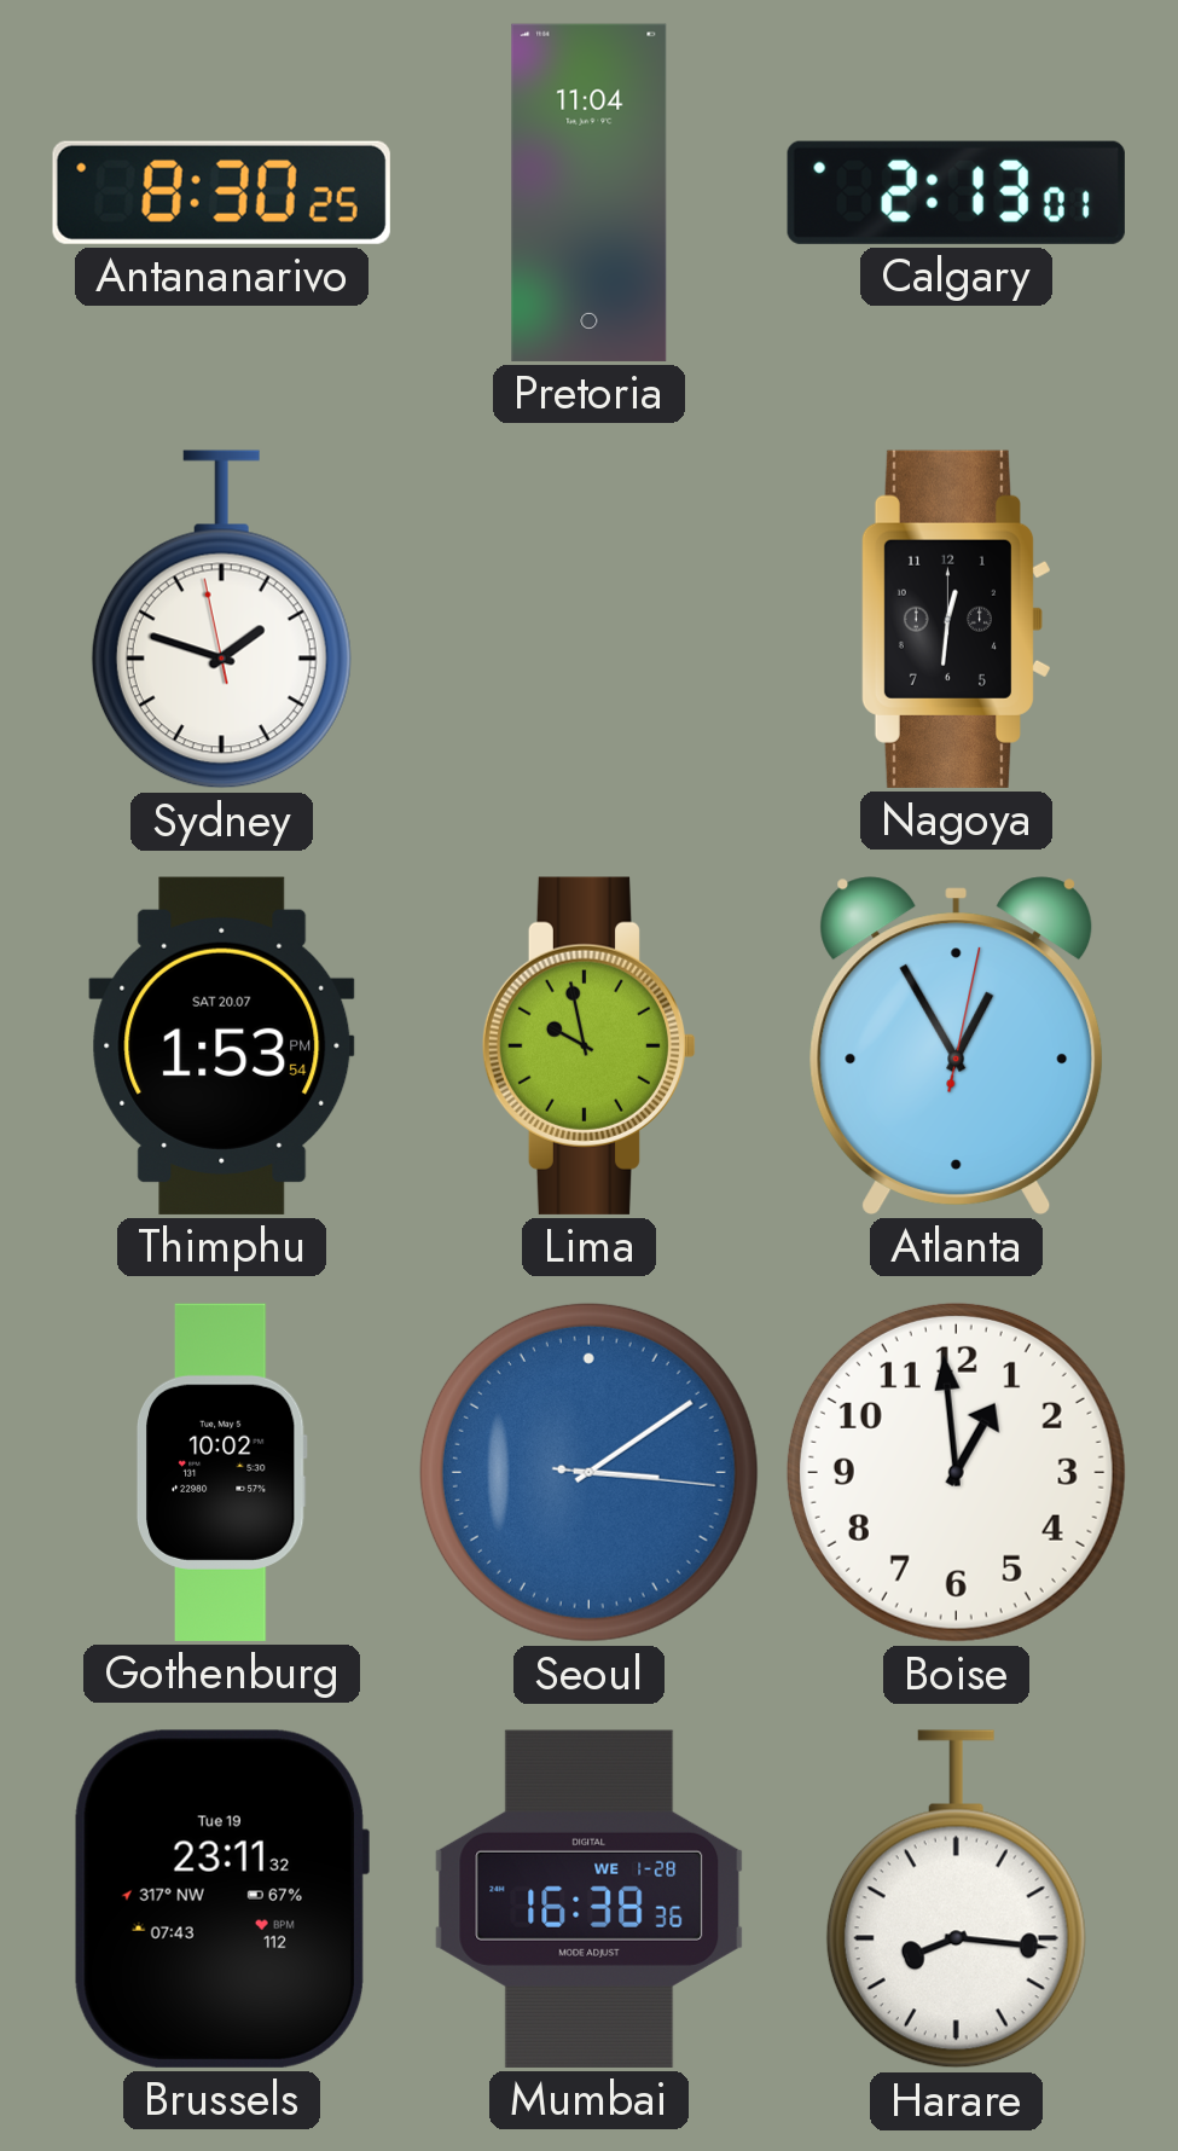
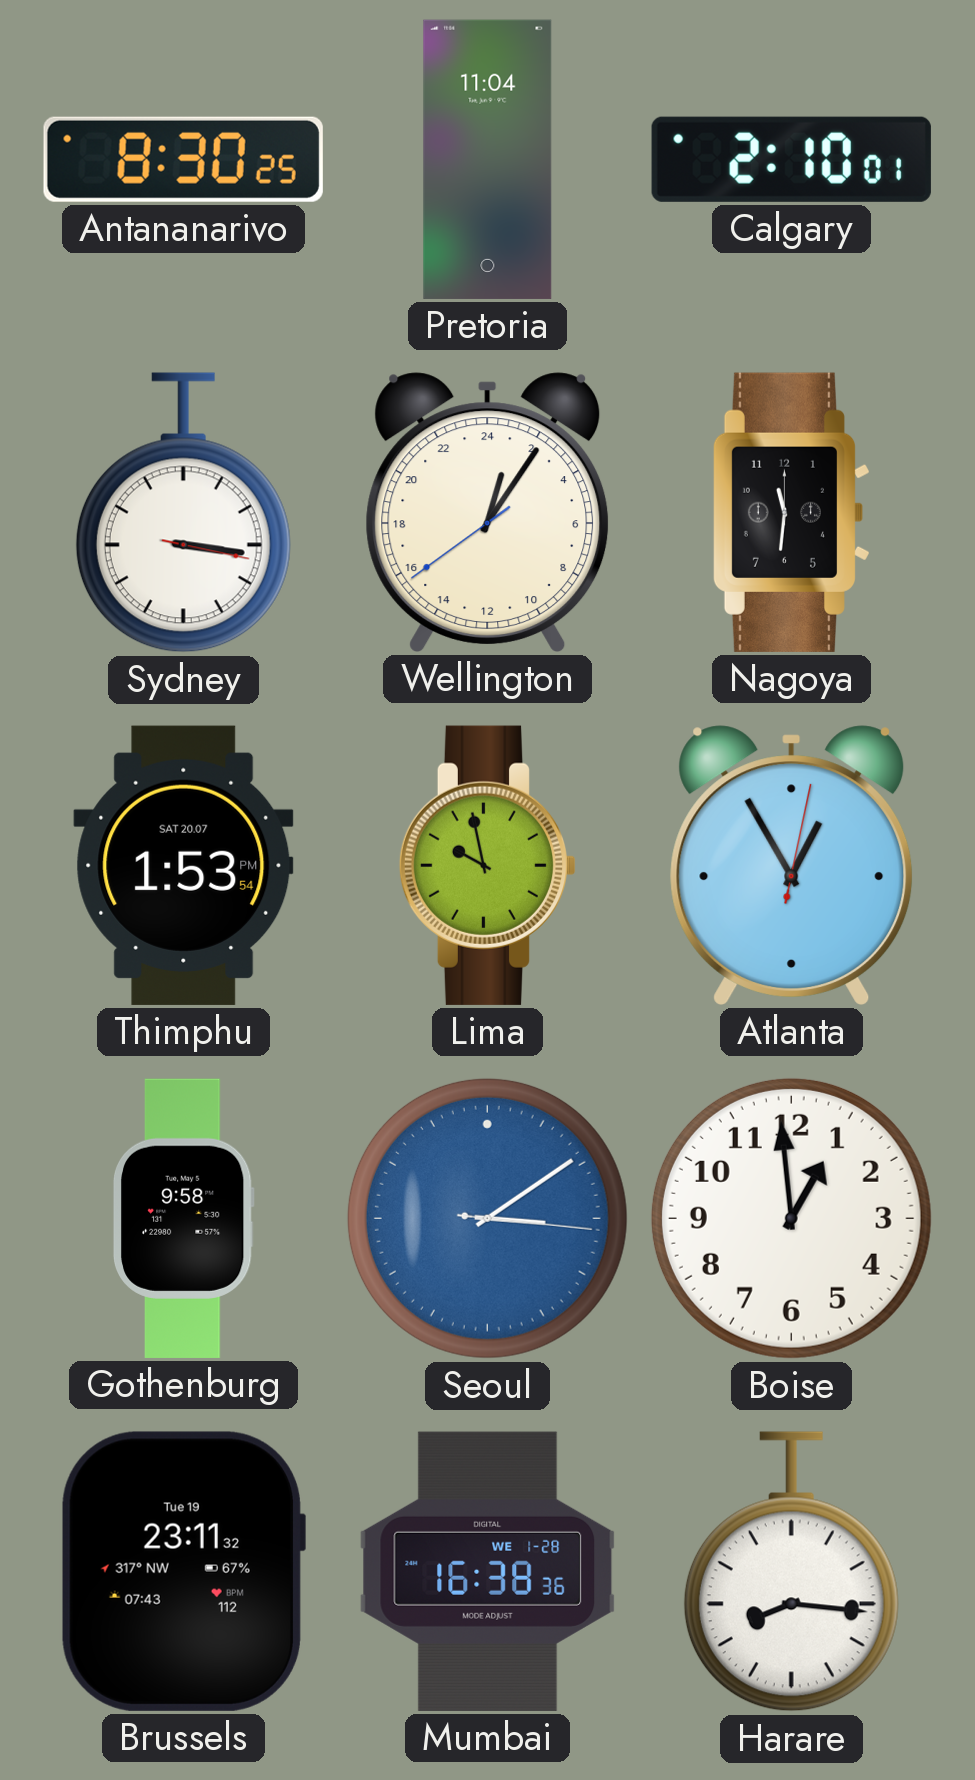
Calgary: 2:13 -> 2:10 (791, 159)
Sydney: 1:47 -> 3:16 (183, 513)
Wellington: none -> 1:05 (488, 512)
Nagoya: 12:31 -> 11:31 (790, 512)
Gothenburg: 10:02 -> 9:58 (183, 1218)
